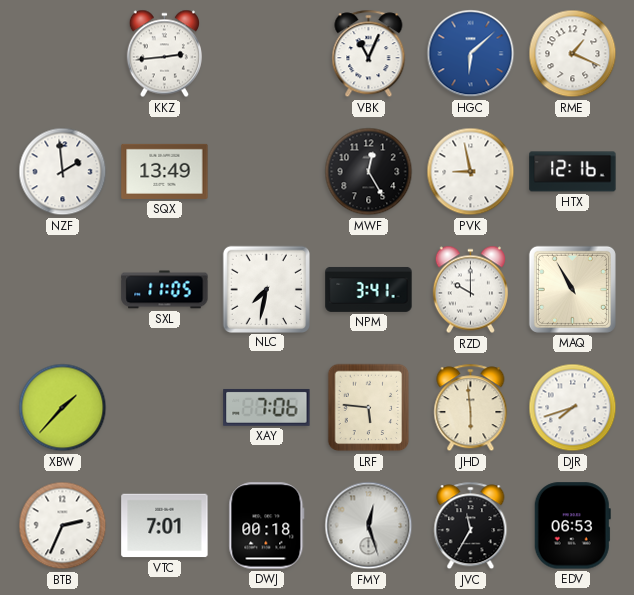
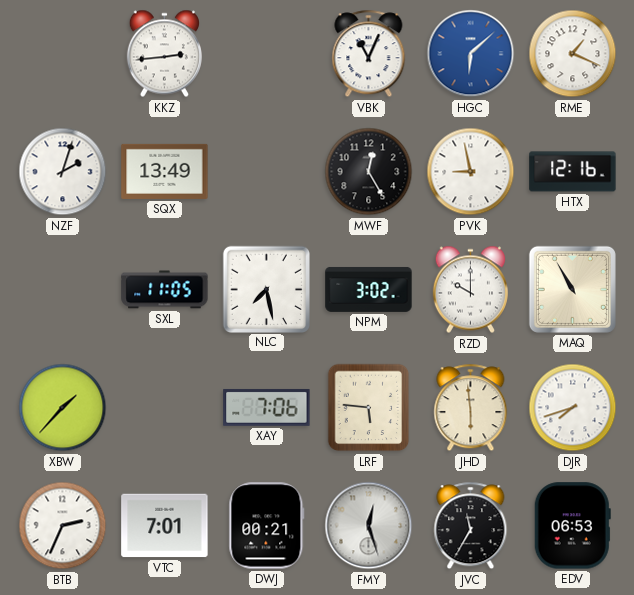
NZF: 1:59 -> 2:03 (63, 172)
NLC: 7:32 -> 7:28 (266, 289)
NPM: 3:41 -> 3:02 (369, 289)
DWJ: 00:18 -> 00:21 (267, 526)
